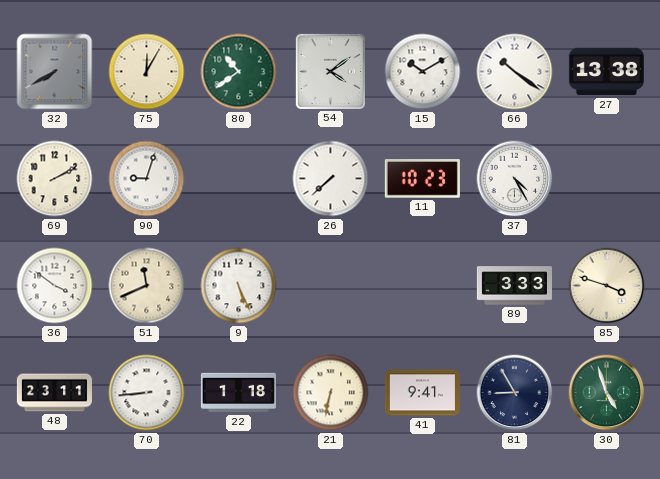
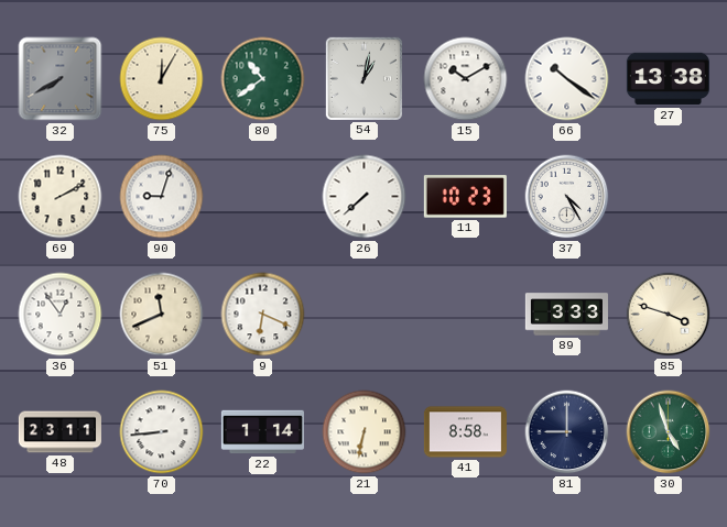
54: 4:09 -> 1:02 (363, 78)
36: 3:51 -> 12:54 (61, 315)
9: 5:26 -> 6:19 (263, 315)
22: 1:18 -> 1:14 (262, 432)
41: 9:41 -> 8:58 (465, 432)
81: 8:55 -> 9:00 (567, 432)
